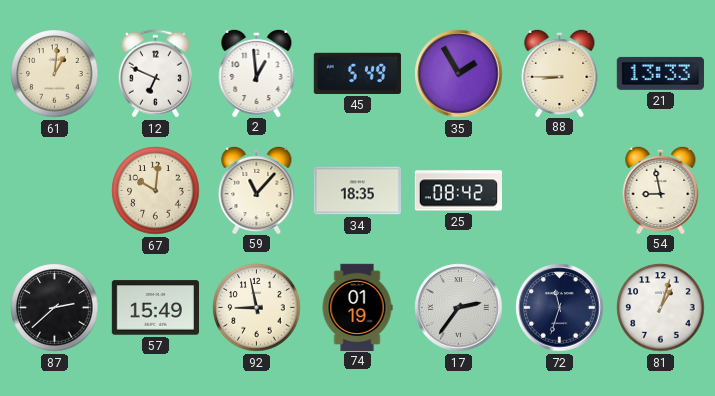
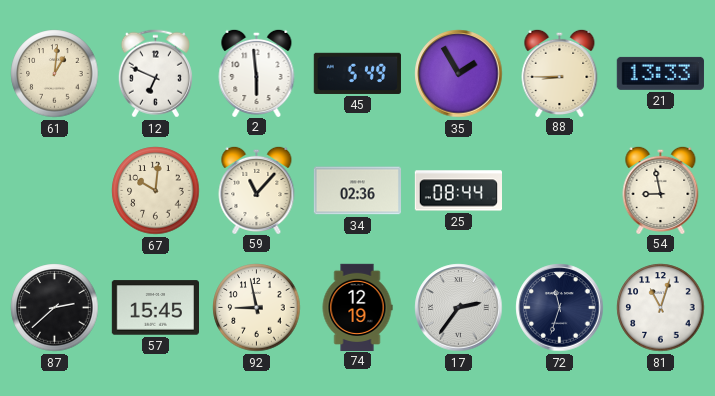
2: 12:59 -> 5:59 (257, 72)
34: 18:35 -> 02:36 (357, 191)
25: 08:42 -> 08:44 (458, 191)
57: 15:49 -> 15:45 (155, 308)
74: 01:19 -> 12:19 (357, 307)
81: 1:03 -> 11:03 (661, 308)
